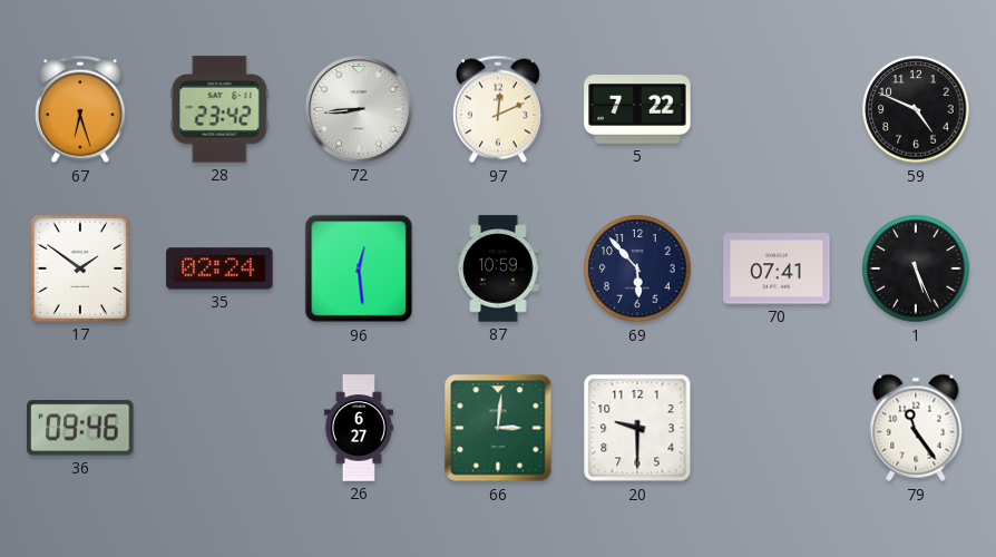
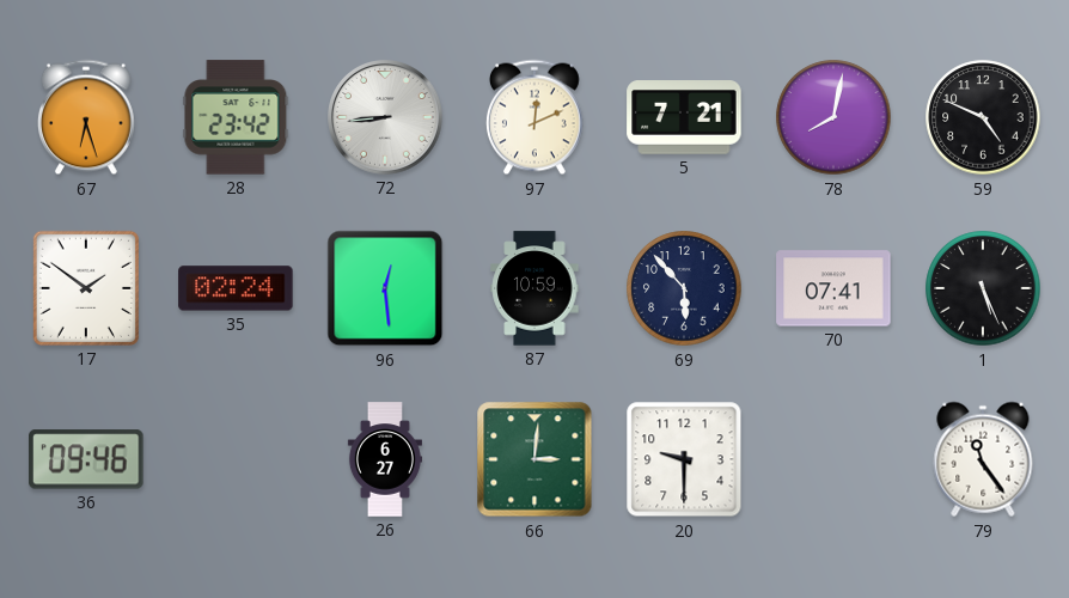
5: 7:22 -> 7:21 (684, 117)
78: none -> 8:02 (833, 117)
